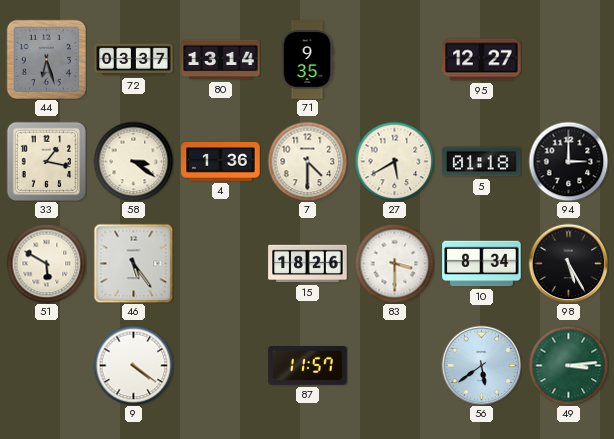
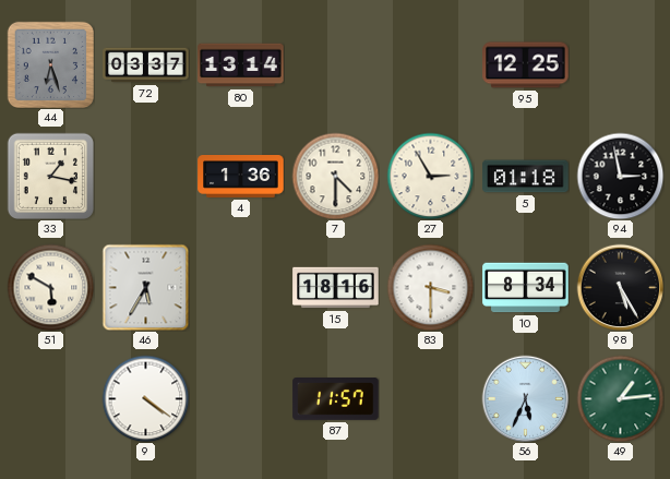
71: 9:35 -> none (307, 60)
95: 12:27 -> 12:25 (526, 65)
58: 3:21 -> none (133, 161)
27: 5:40 -> 2:55 (430, 176)
94: 3:00 -> 2:58 (620, 176)
46: 5:24 -> 5:35 (145, 287)
15: 18:26 -> 18:16 (336, 288)
56: 5:39 -> 5:34 (525, 398)
49: 3:14 -> 1:14 (620, 398)
